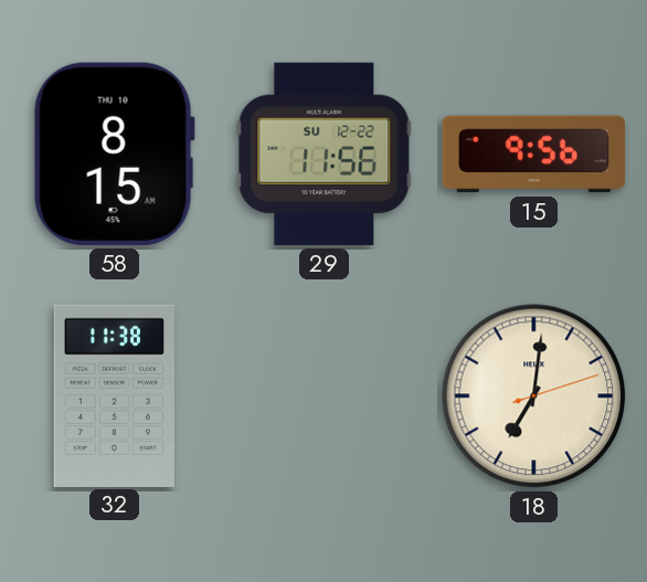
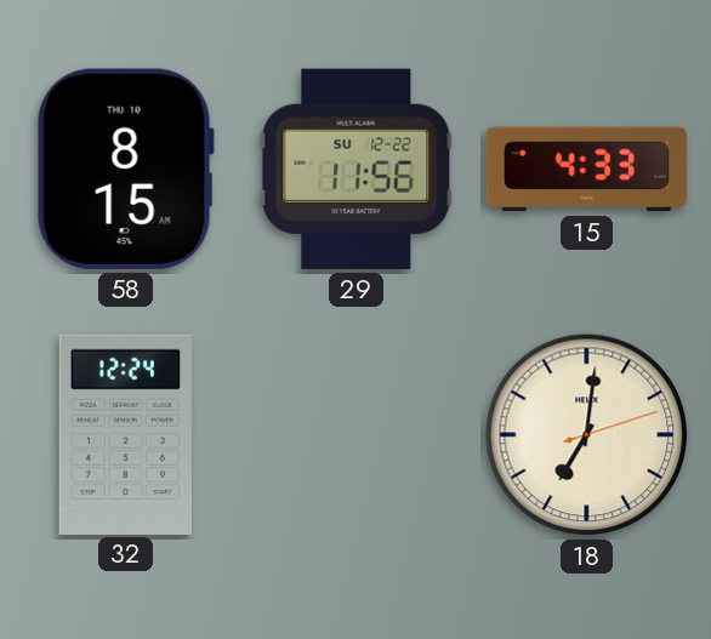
15: 9:56 -> 4:33 (586, 170)
32: 11:38 -> 12:24 (125, 434)
